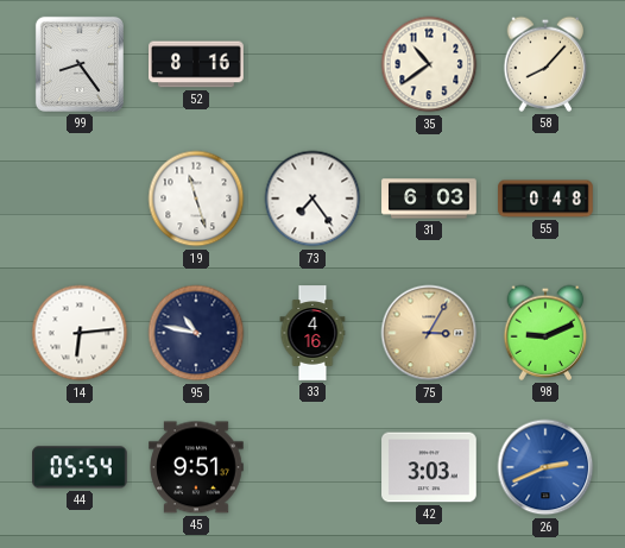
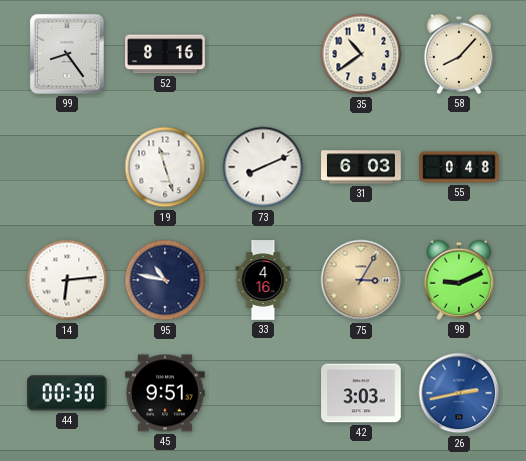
73: 7:24 -> 8:11 (263, 167)
44: 05:54 -> 00:30 (67, 393)
26: 2:41 -> 2:43 (459, 393)
